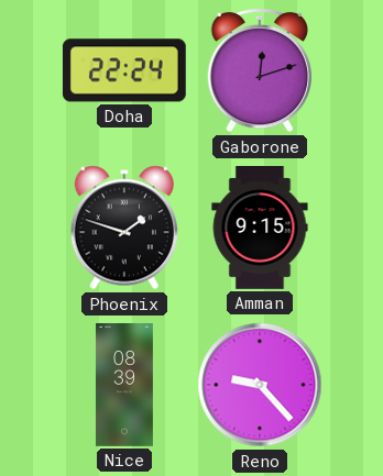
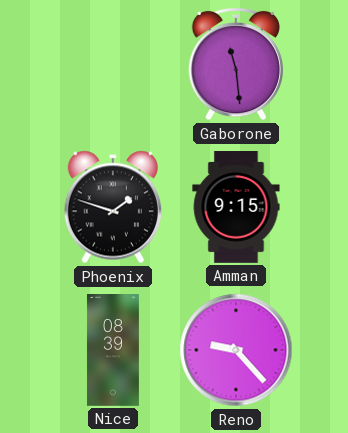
Doha: 22:24 -> none (124, 70)
Gaborone: 12:12 -> 11:29 (235, 64)
